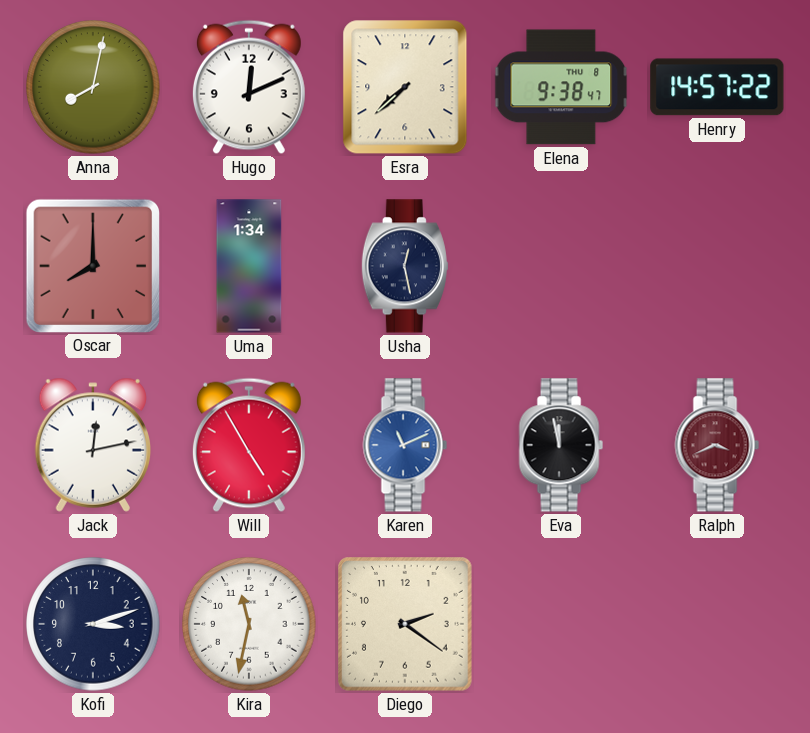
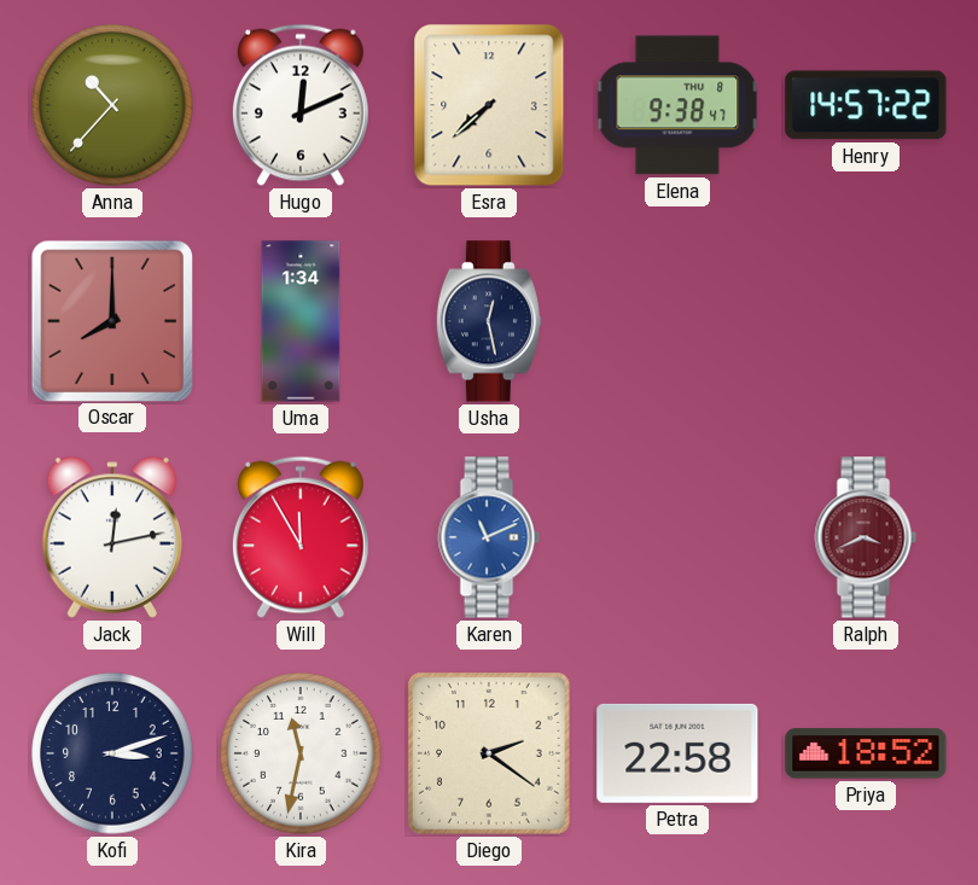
Anna: 8:02 -> 10:37 (112, 105)
Will: 4:55 -> 11:55 (301, 537)
Eva: 11:58 -> none (561, 445)
Petra: none -> 22:58 (677, 753)
Priya: none -> 18:52 (866, 753)
